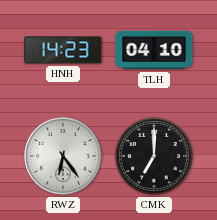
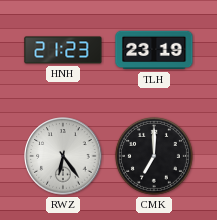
HNH: 14:23 -> 21:23 (63, 50)
TLH: 04:10 -> 23:19 (154, 50)
